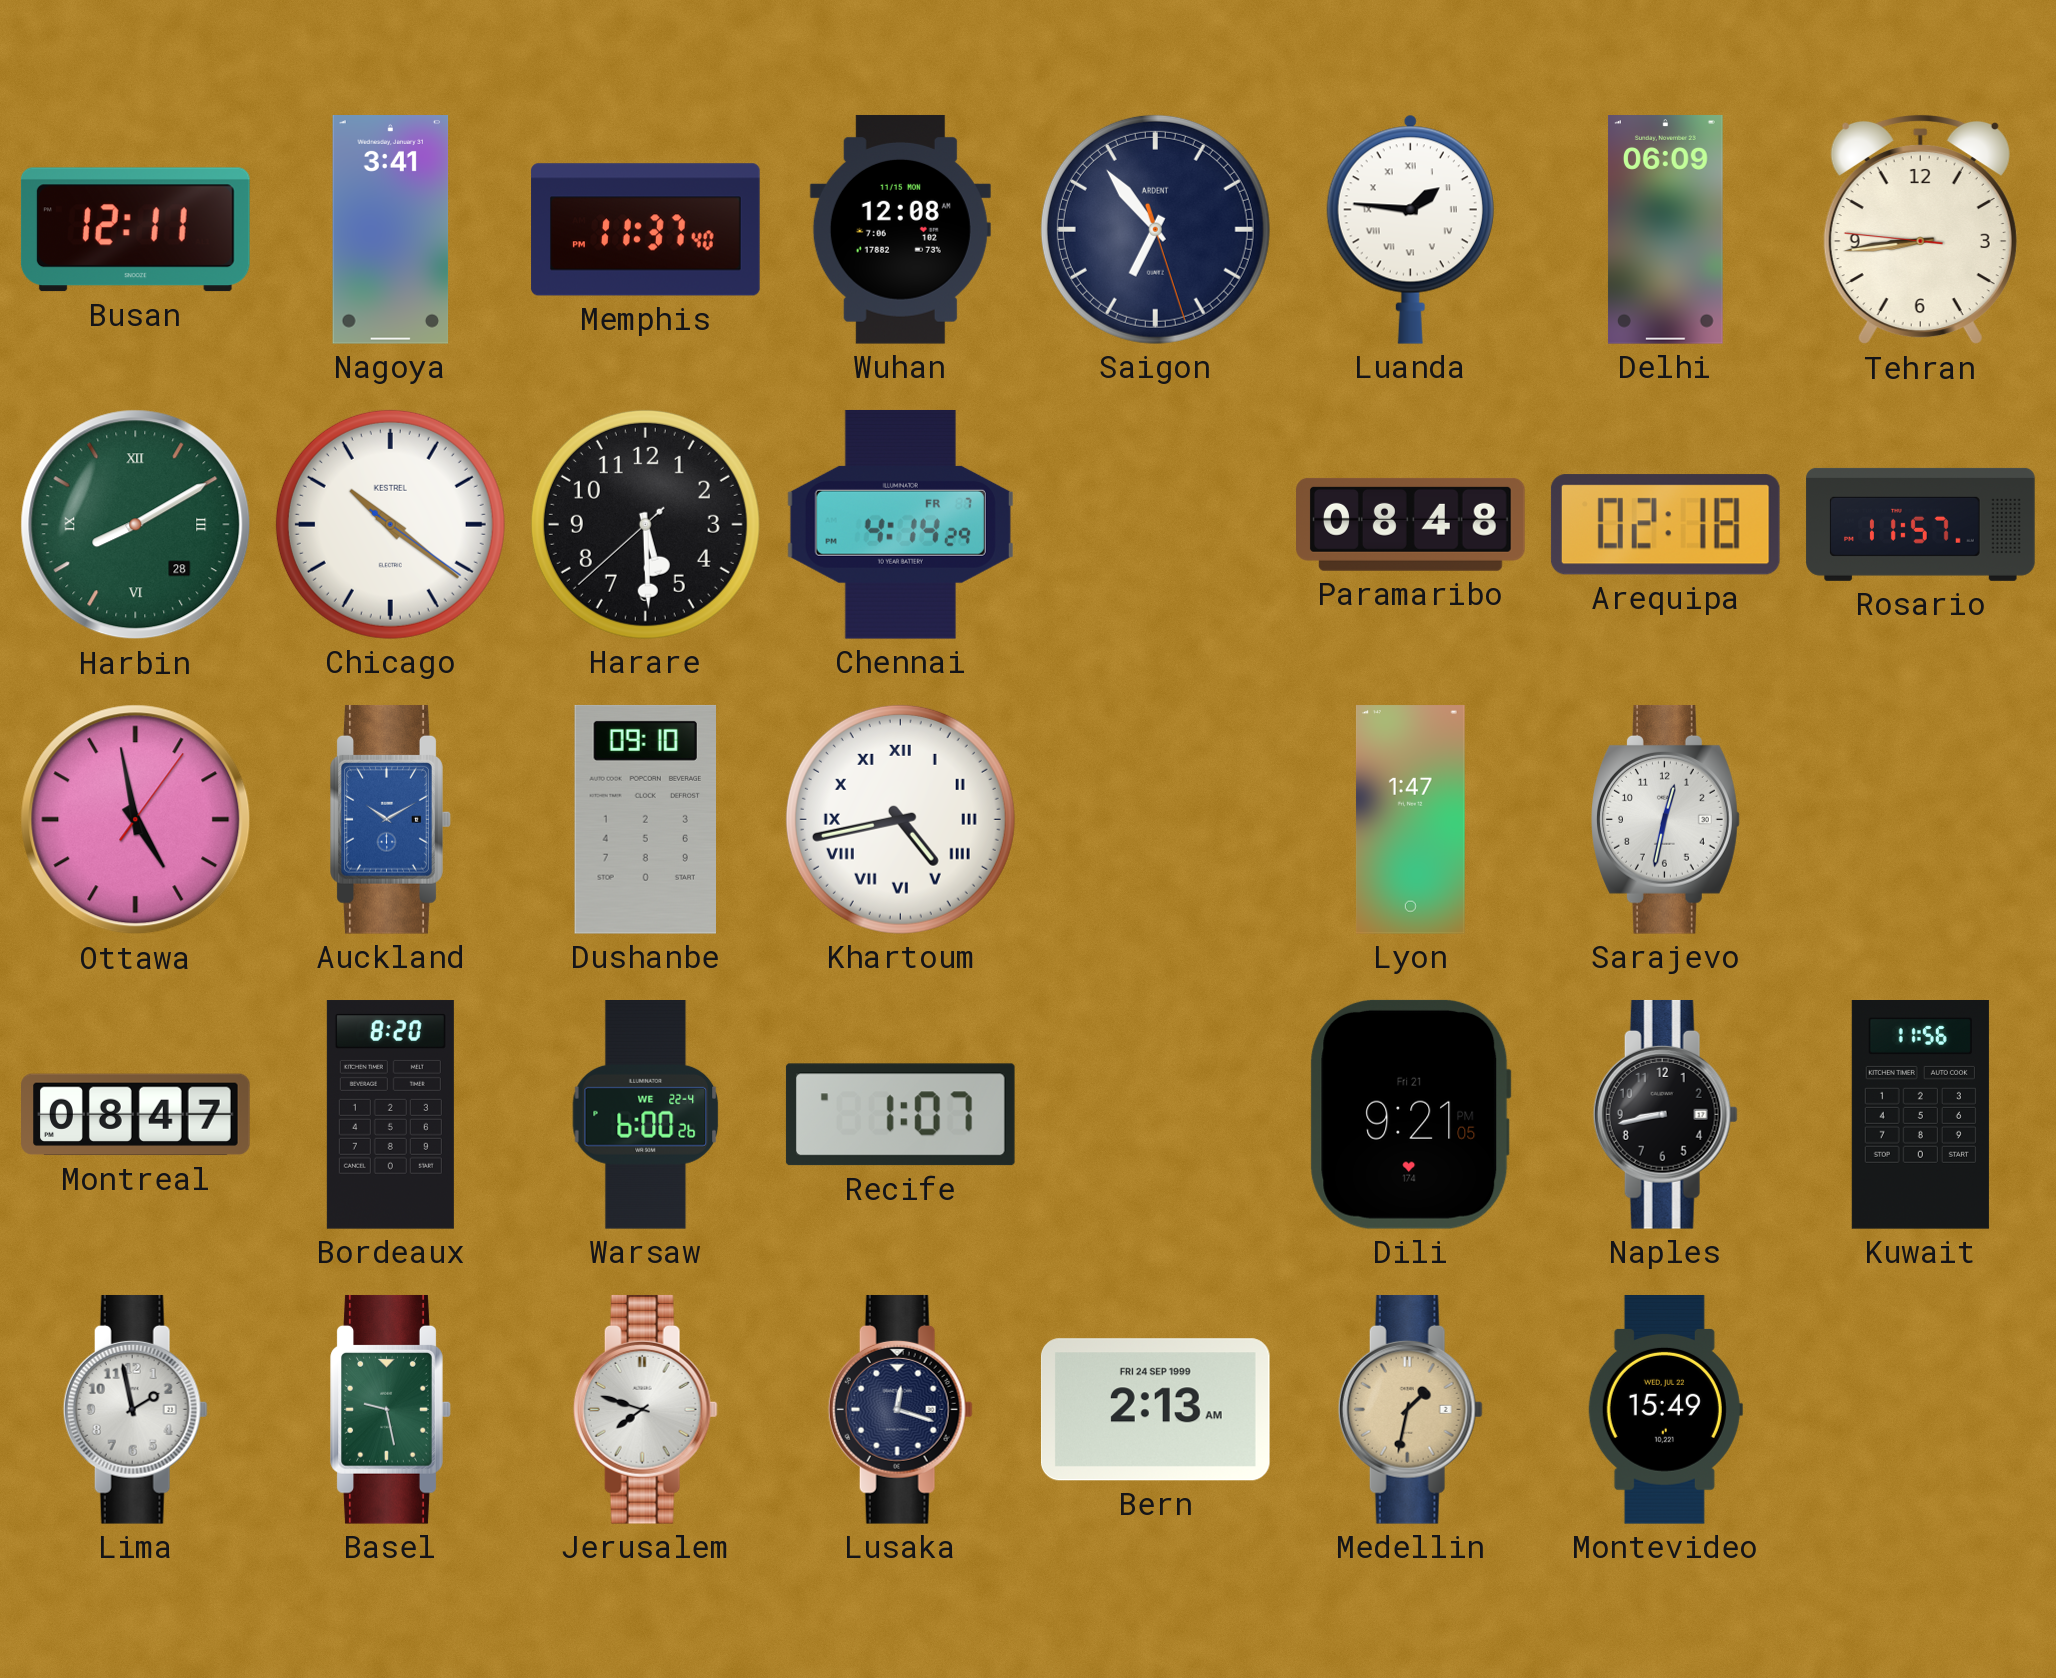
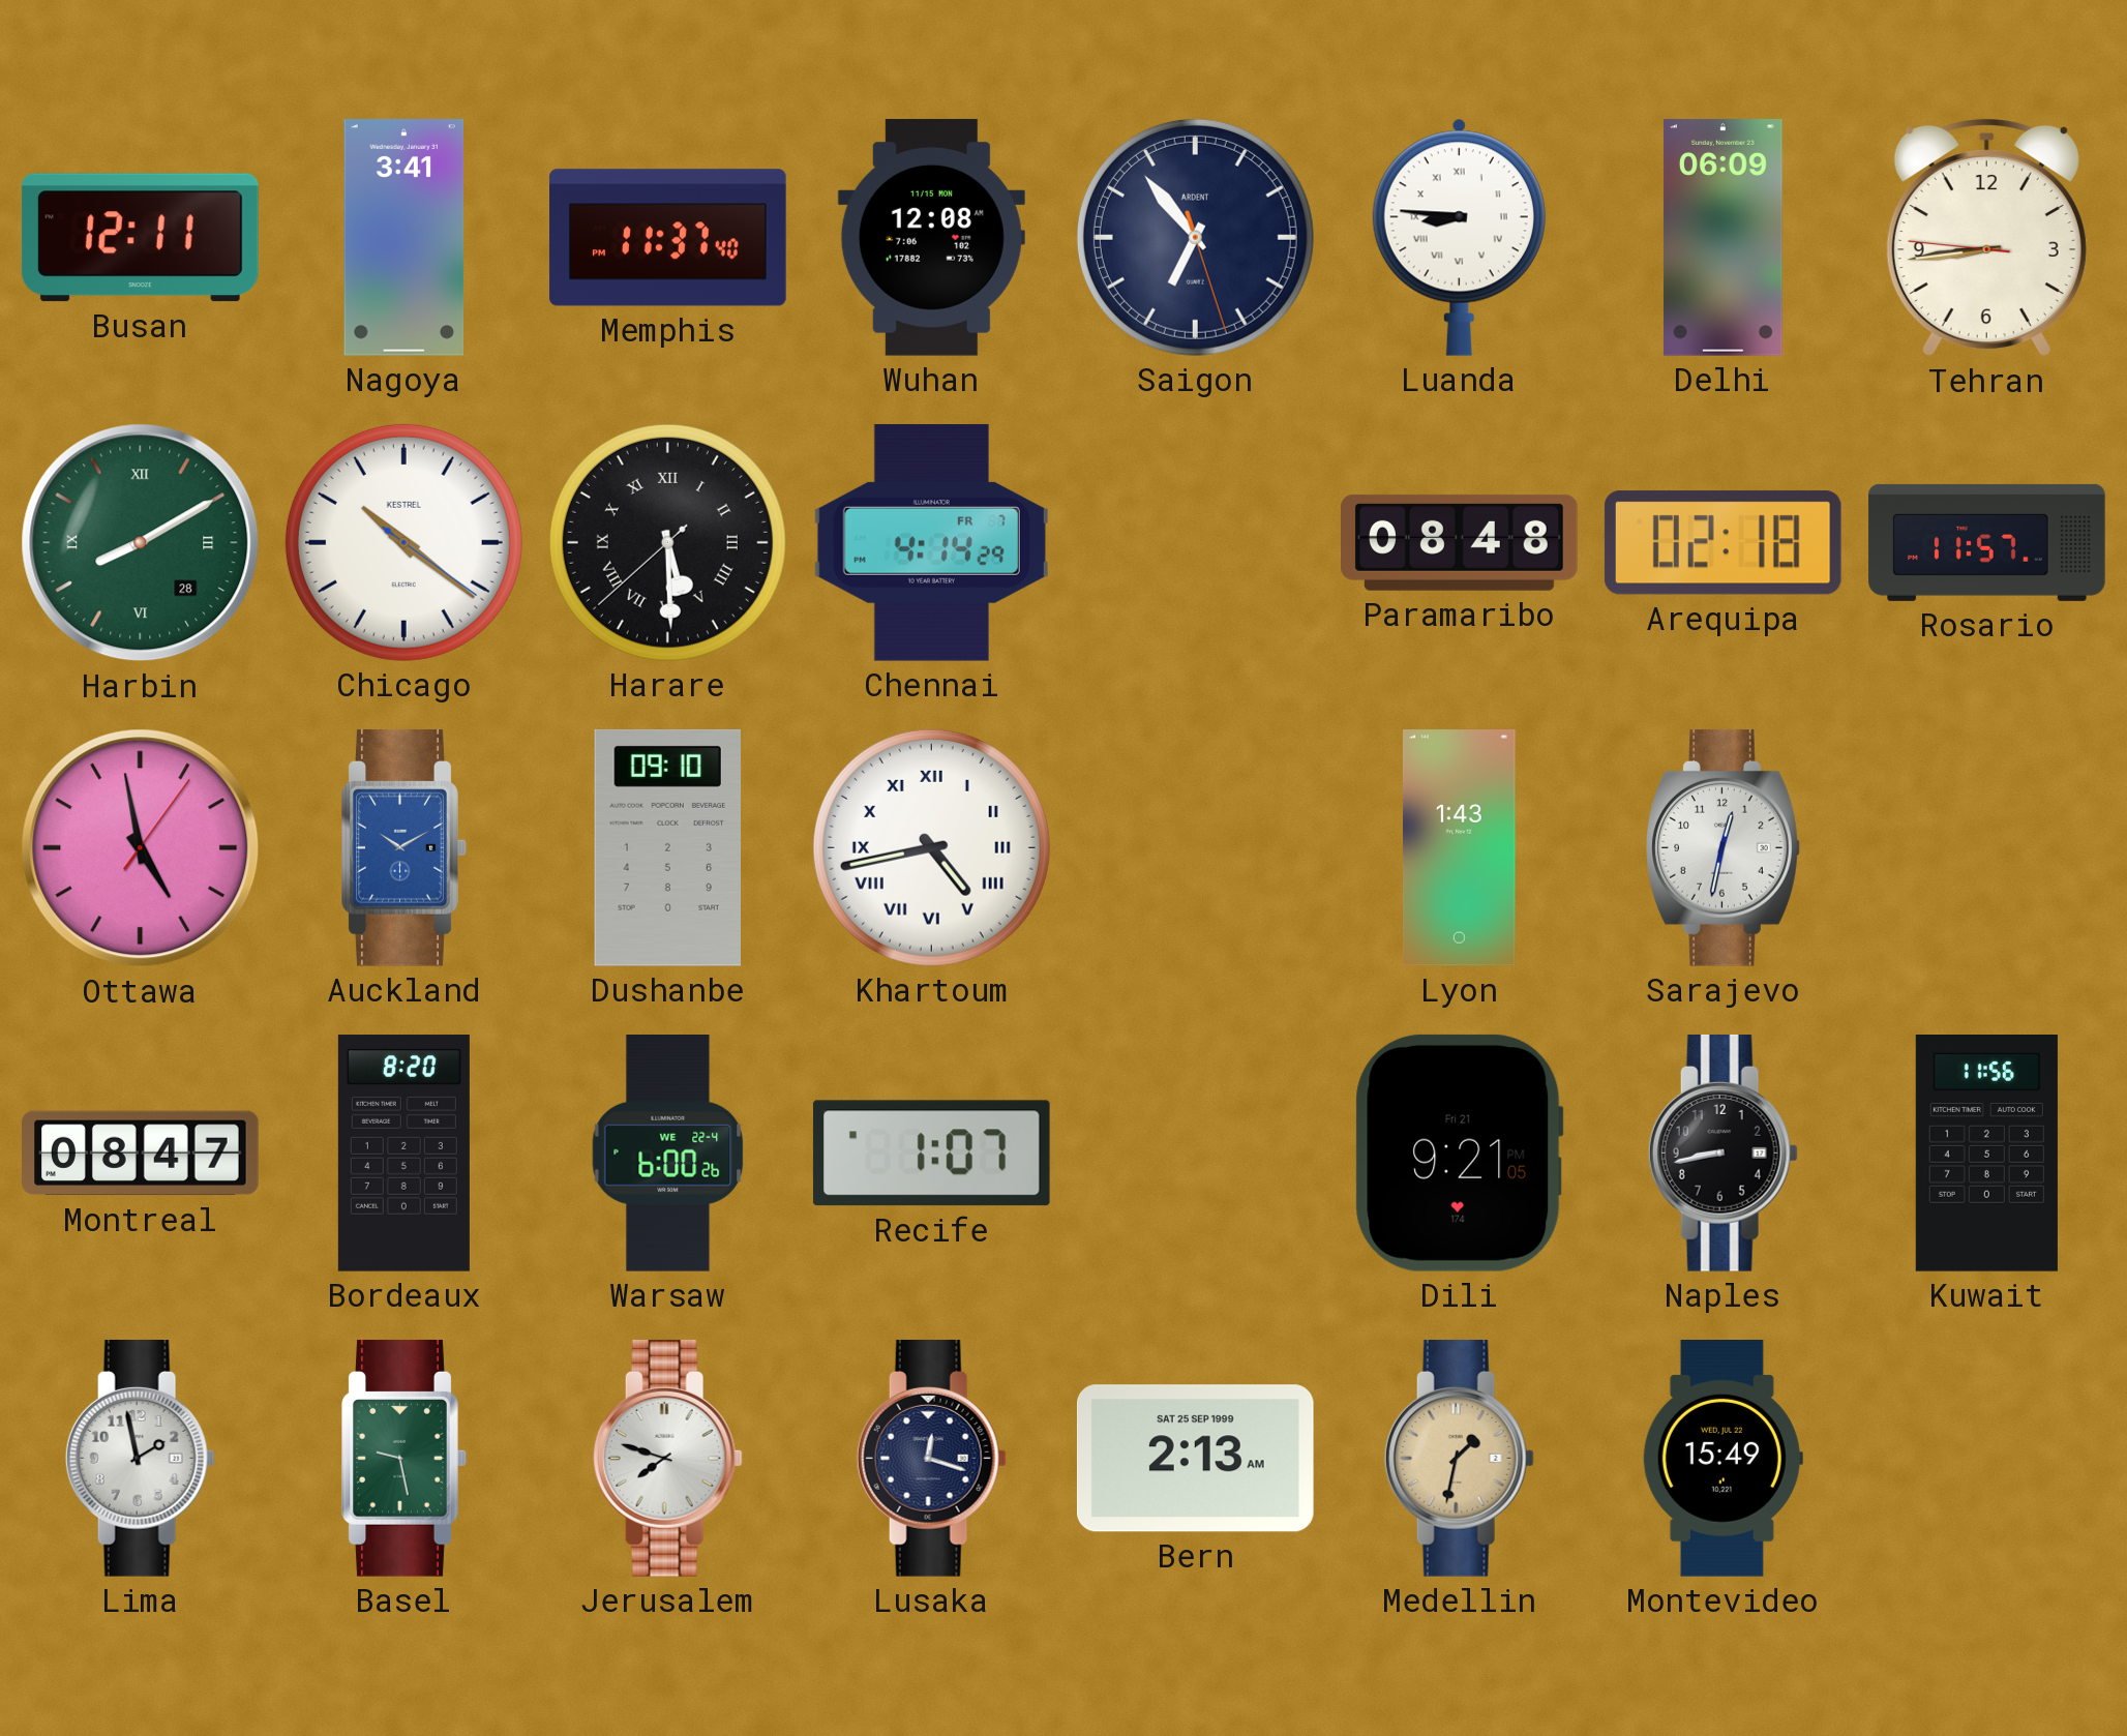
Luanda: 1:46 -> 8:46 (1459, 237)
Harare numerals: Arabic -> Roman (667, 542)
Lyon: 1:47 -> 1:43 (1459, 848)
Bern date: FRI 24 SEP 1999 -> SAT 25 SEP 1999 (1195, 1459)
